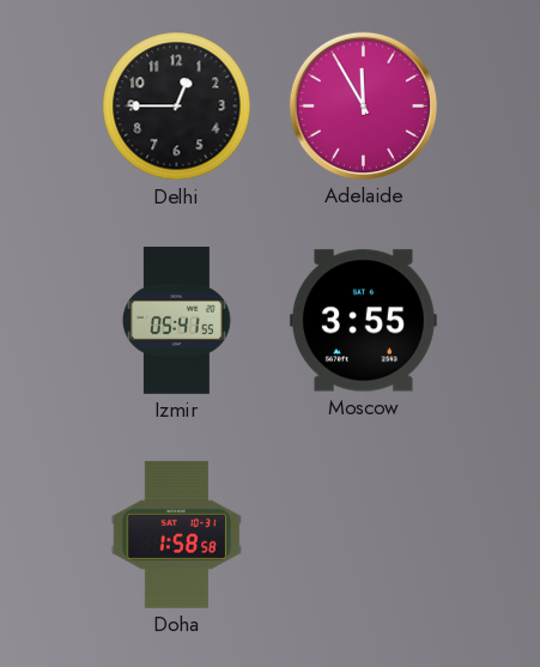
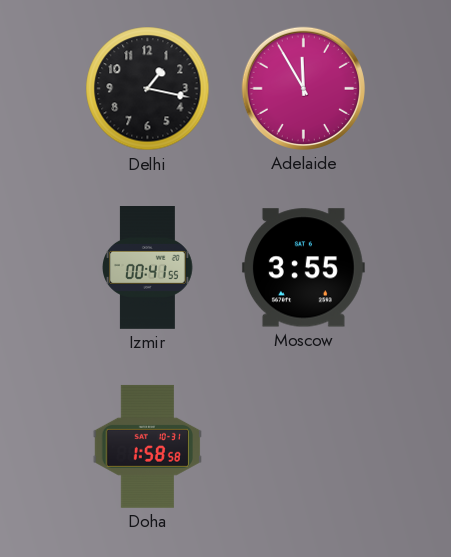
Delhi: 12:45 -> 1:17 (148, 89)
Izmir: 05:41 -> 00:41 (148, 268)
